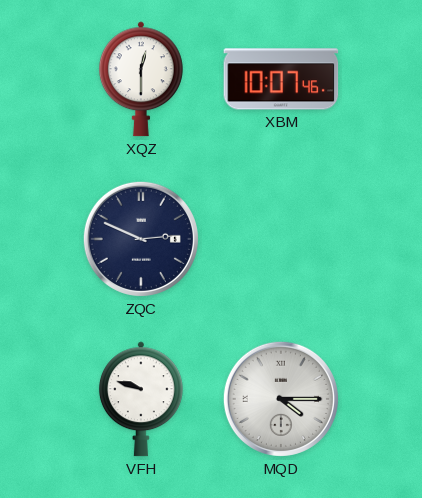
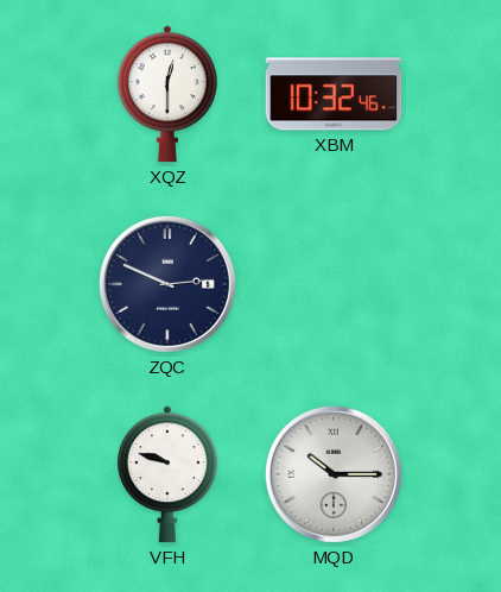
XBM: 10:07 -> 10:32 (334, 94)
MQD: 4:15 -> 10:15 (334, 474)
